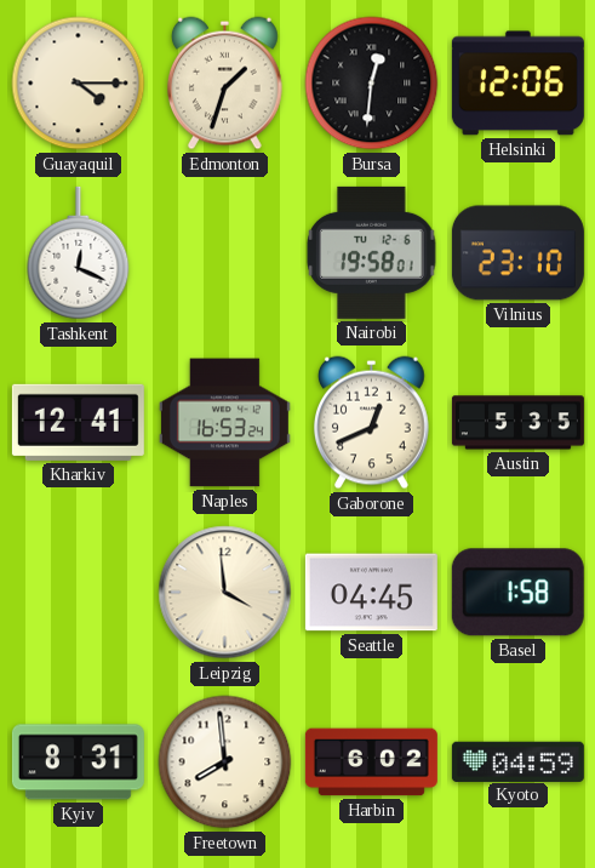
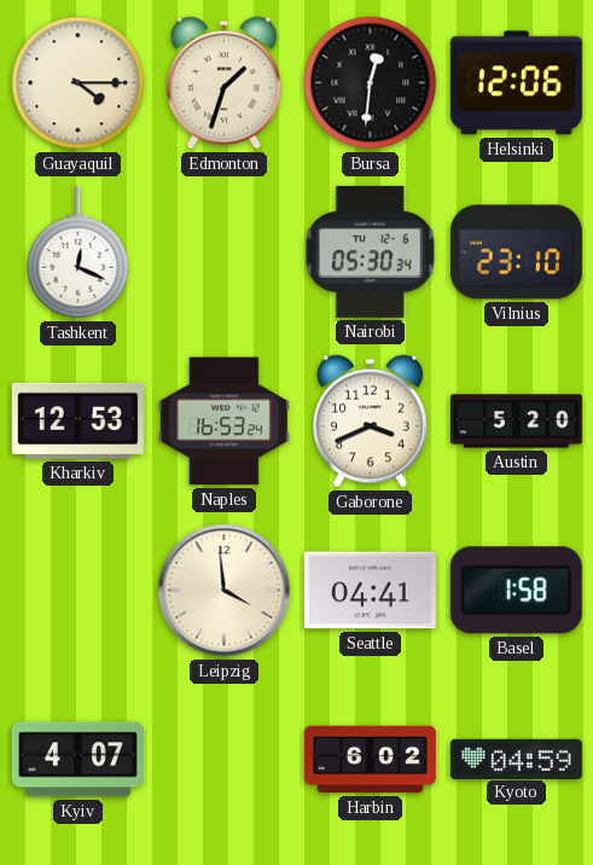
Nairobi: 19:58 -> 05:30 (371, 251)
Kharkiv: 12:41 -> 12:53 (77, 420)
Gaborone: 12:41 -> 3:41 (370, 422)
Austin: 5:35 -> 5:20 (516, 422)
Seattle: 04:45 -> 04:41 (370, 591)
Kyiv: 8:31 -> 4:07 (77, 760)
Freetown: 7:59 -> none (225, 763)
